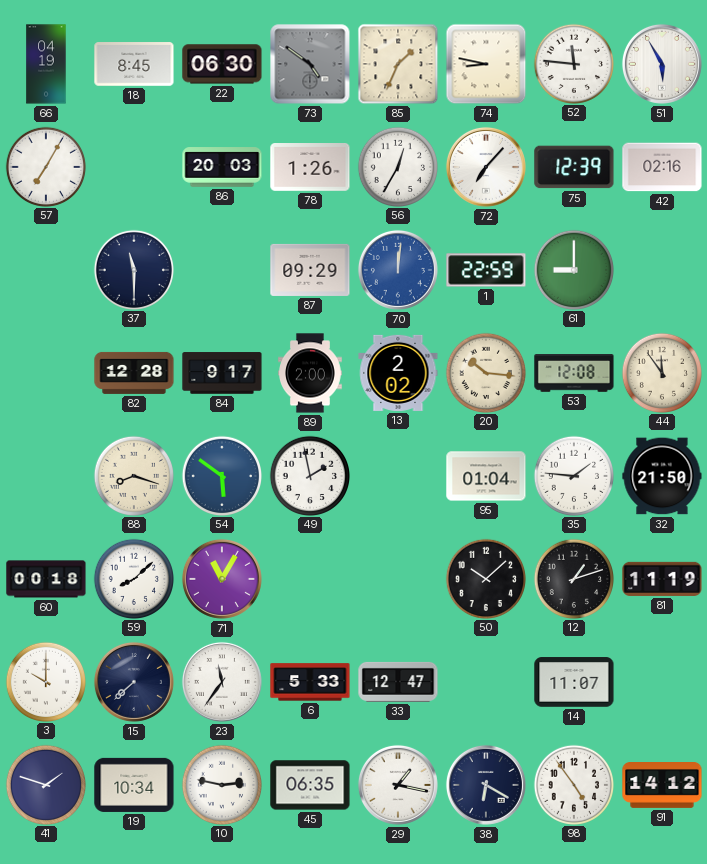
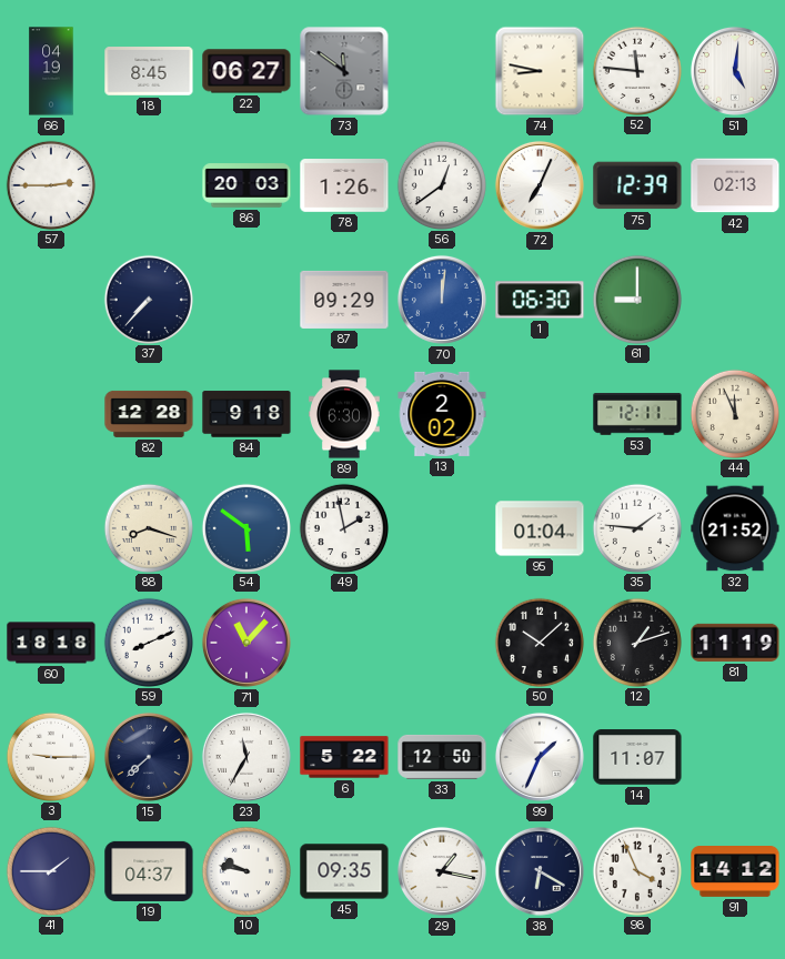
22: 06:30 -> 06:27 (246, 71)
73: 4:51 -> 11:51 (344, 71)
85: 1:34 -> none (398, 64)
51: 5:55 -> 5:01 (735, 71)
57: 7:05 -> 2:45 (50, 184)
56: 12:35 -> 12:39 (441, 184)
72: 7:07 -> 7:04 (540, 185)
42: 02:16 -> 02:13 (735, 185)
37: 11:30 -> 7:37 (148, 299)
1: 22:59 -> 06:30 (540, 300)
84: 9:17 -> 9:18 (246, 414)
89: 2:00 -> 6:30 (345, 414)
20: 10:16 -> none (485, 372)
53: 12:08 -> 12:11 (637, 414)
44: 11:54 -> 11:56 (734, 413)
32: 21:50 -> 21:52 (735, 528)
60: 00:18 -> 18:18 (51, 643)
59: 8:08 -> 8:11 (148, 642)
71: 11:05 -> 11:07 (246, 643)
3: 10:00 -> 9:15 (50, 756)
23: 11:36 -> 11:35 (246, 757)
6: 5:33 -> 5:22 (344, 757)
33: 12:47 -> 12:50 (442, 757)
99: none -> 1:34 (540, 757)
41: 1:48 -> 1:45 (50, 870)
19: 10:34 -> 04:37 (149, 871)
10: 2:47 -> 9:47 (245, 870)
45: 06:35 -> 09:35 (344, 871)
98: 4:54 -> 3:56 (636, 870)
